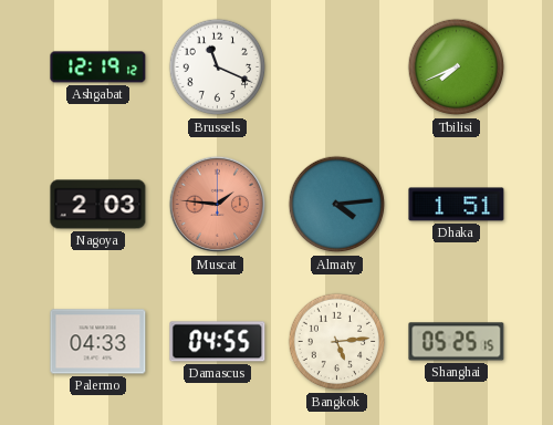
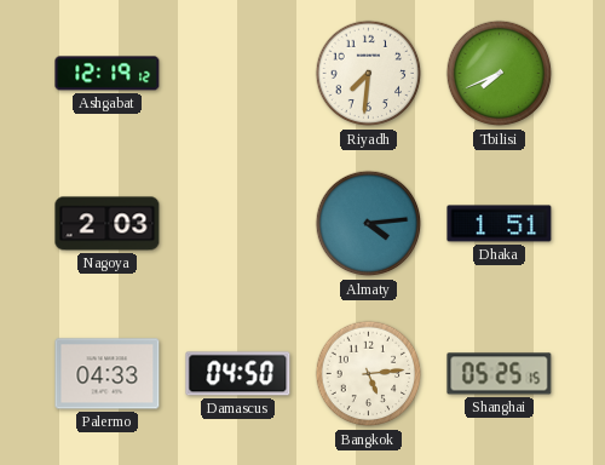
Brussels: 11:19 -> none (218, 68)
Riyadh: none -> 7:31 (369, 74)
Muscat: 1:46 -> none (218, 205)
Damascus: 04:55 -> 04:50 (238, 374)
